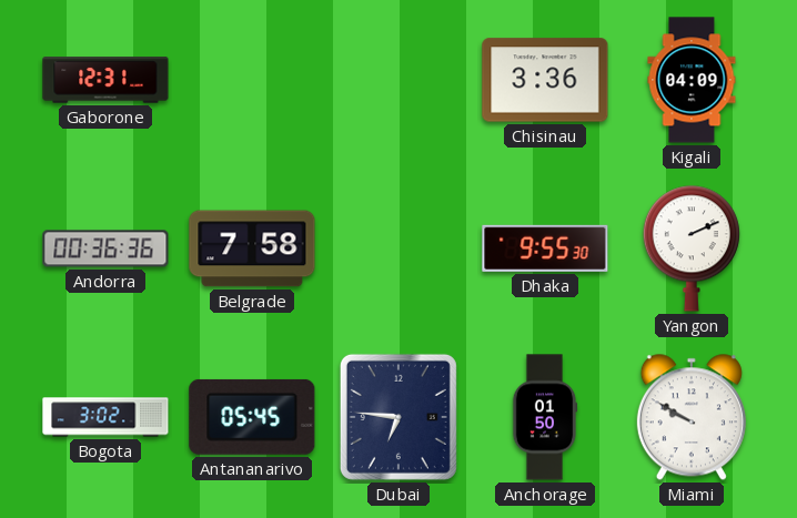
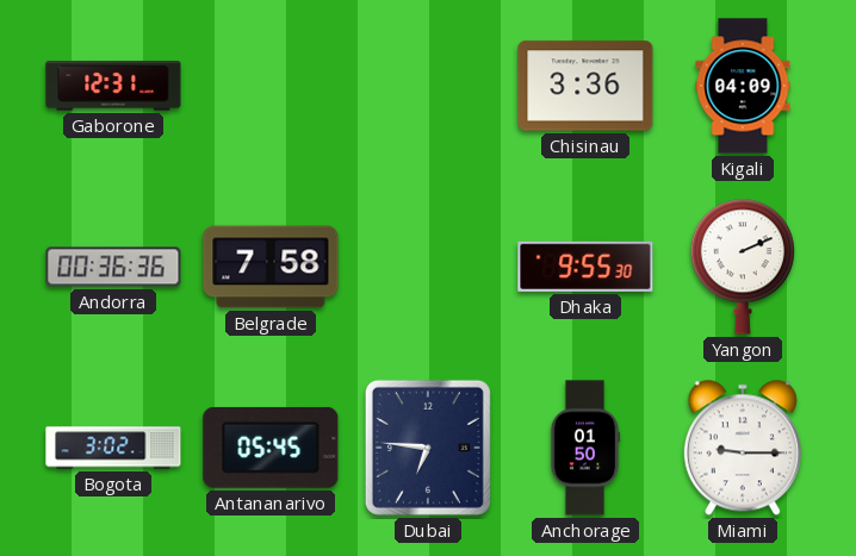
Miami: 9:50 -> 9:15 (743, 448)
